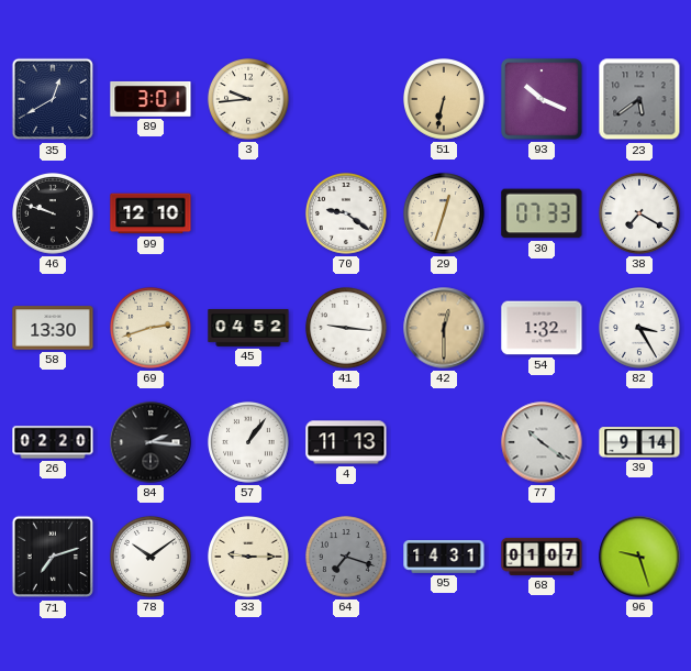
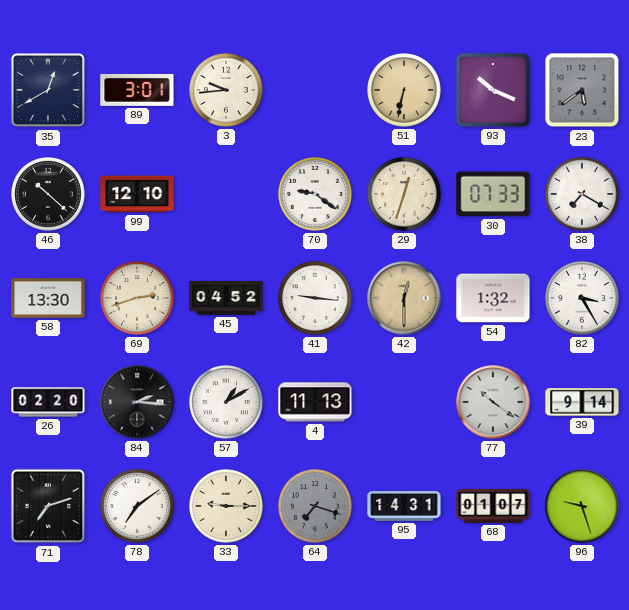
46: 9:48 -> 10:22 (49, 195)
57: 1:06 -> 1:10 (227, 403)
78: 10:09 -> 7:09 (138, 507)
